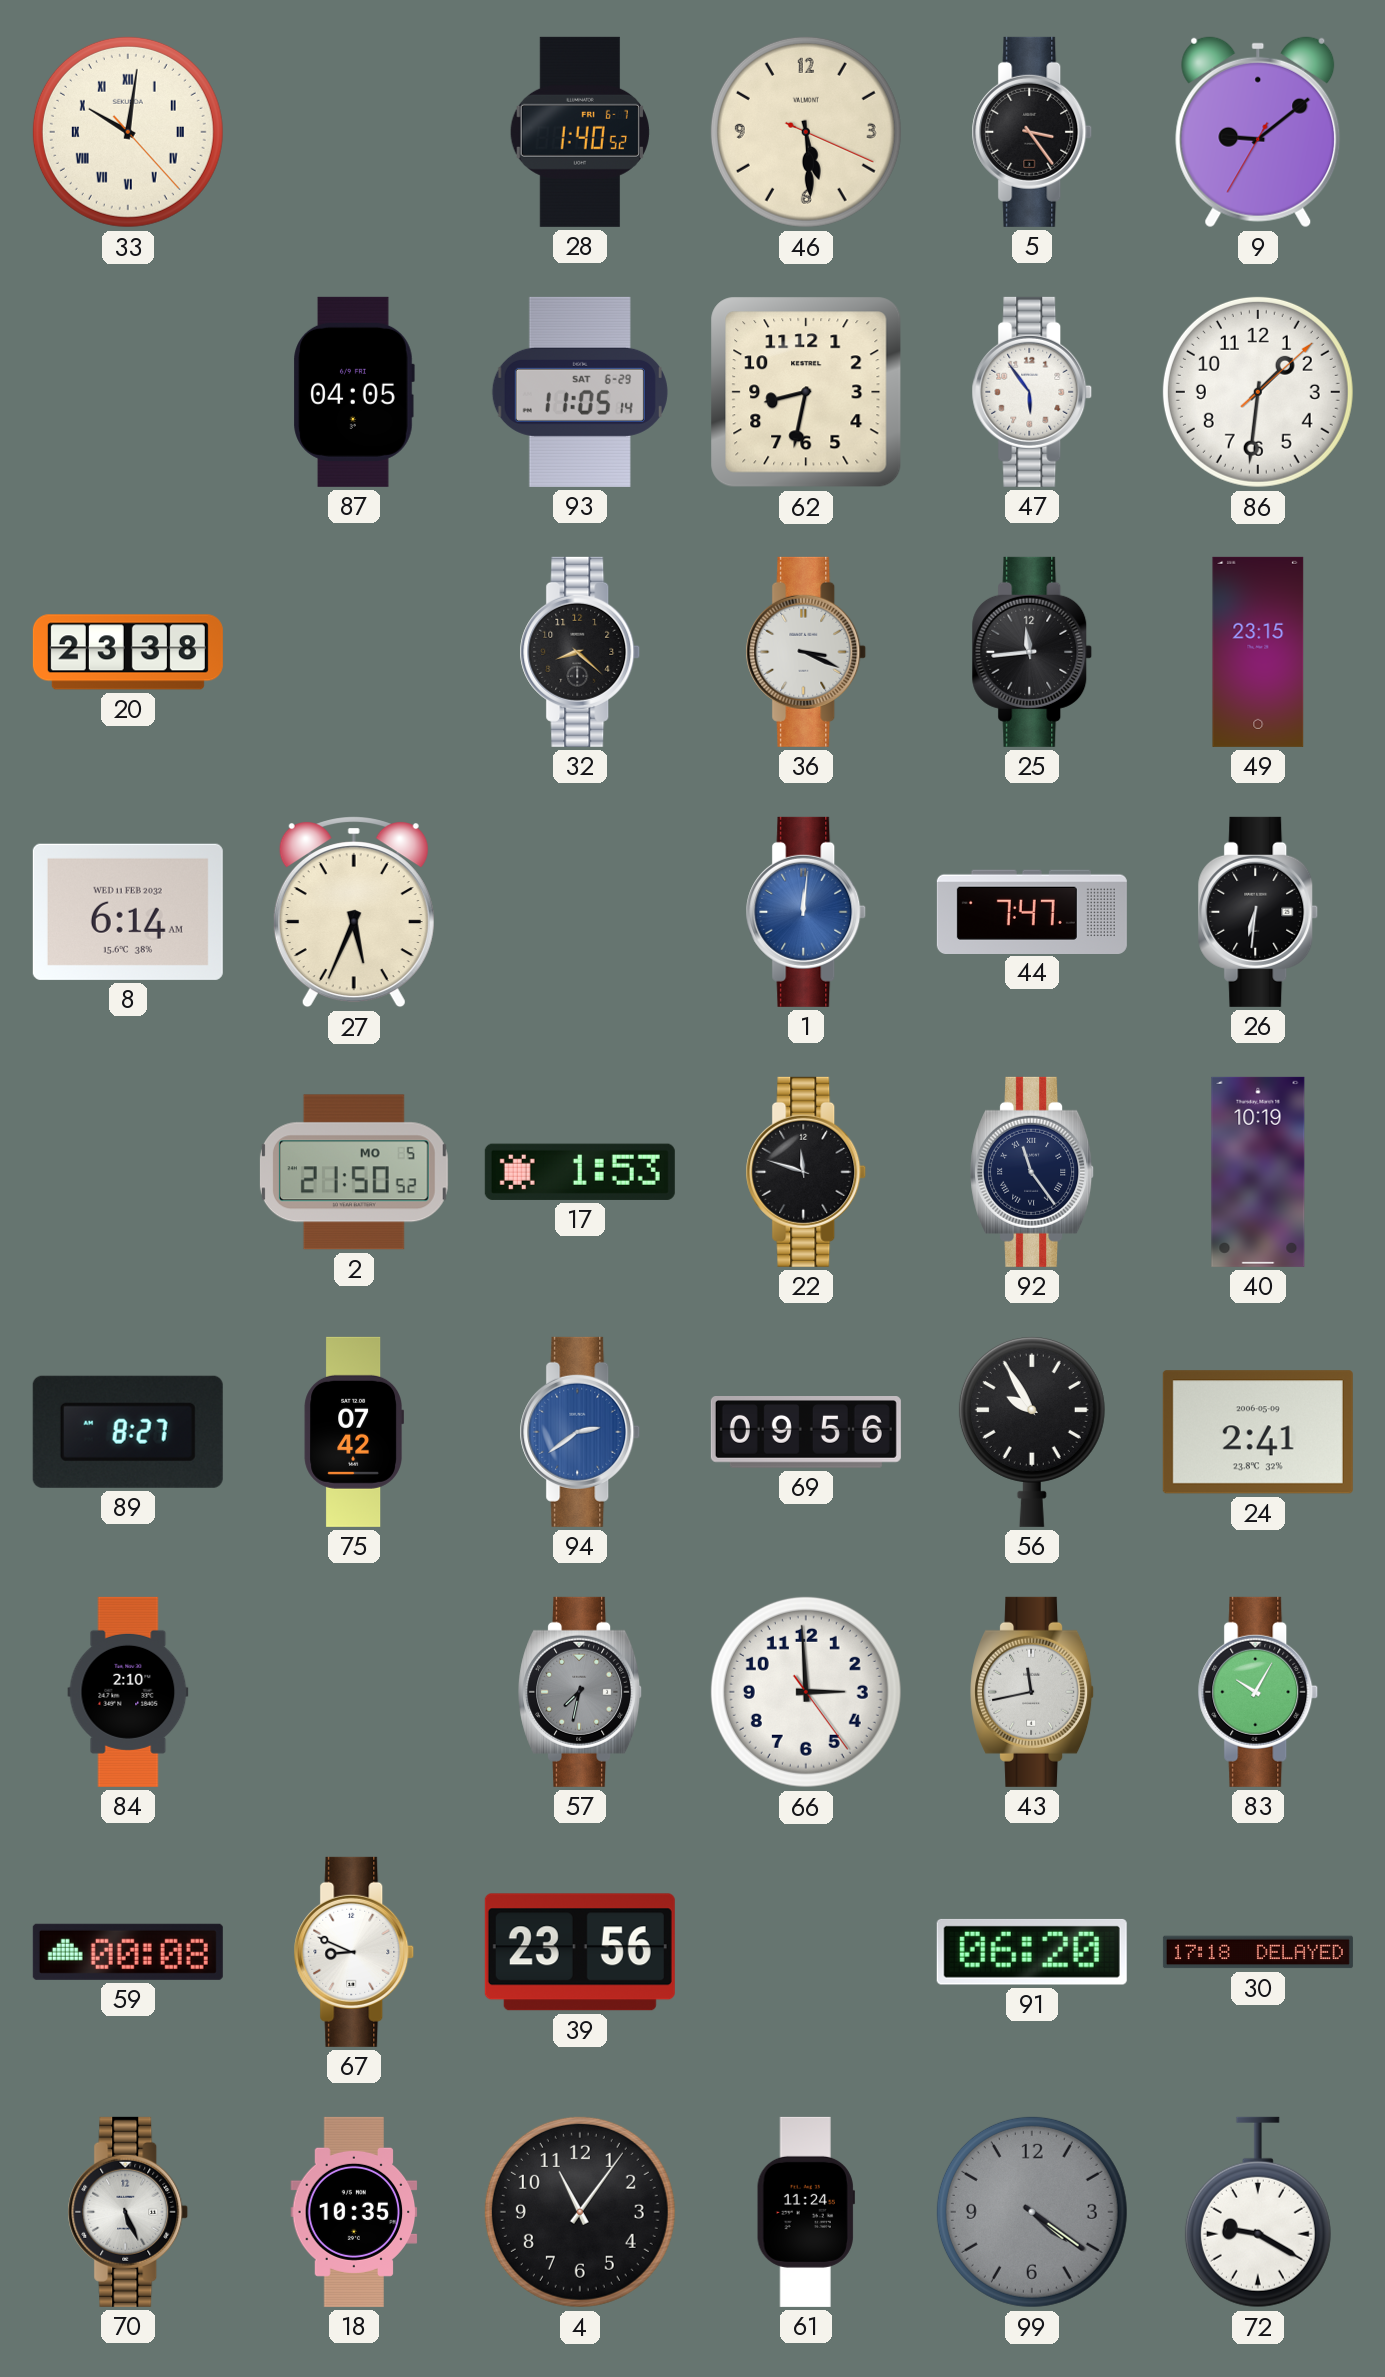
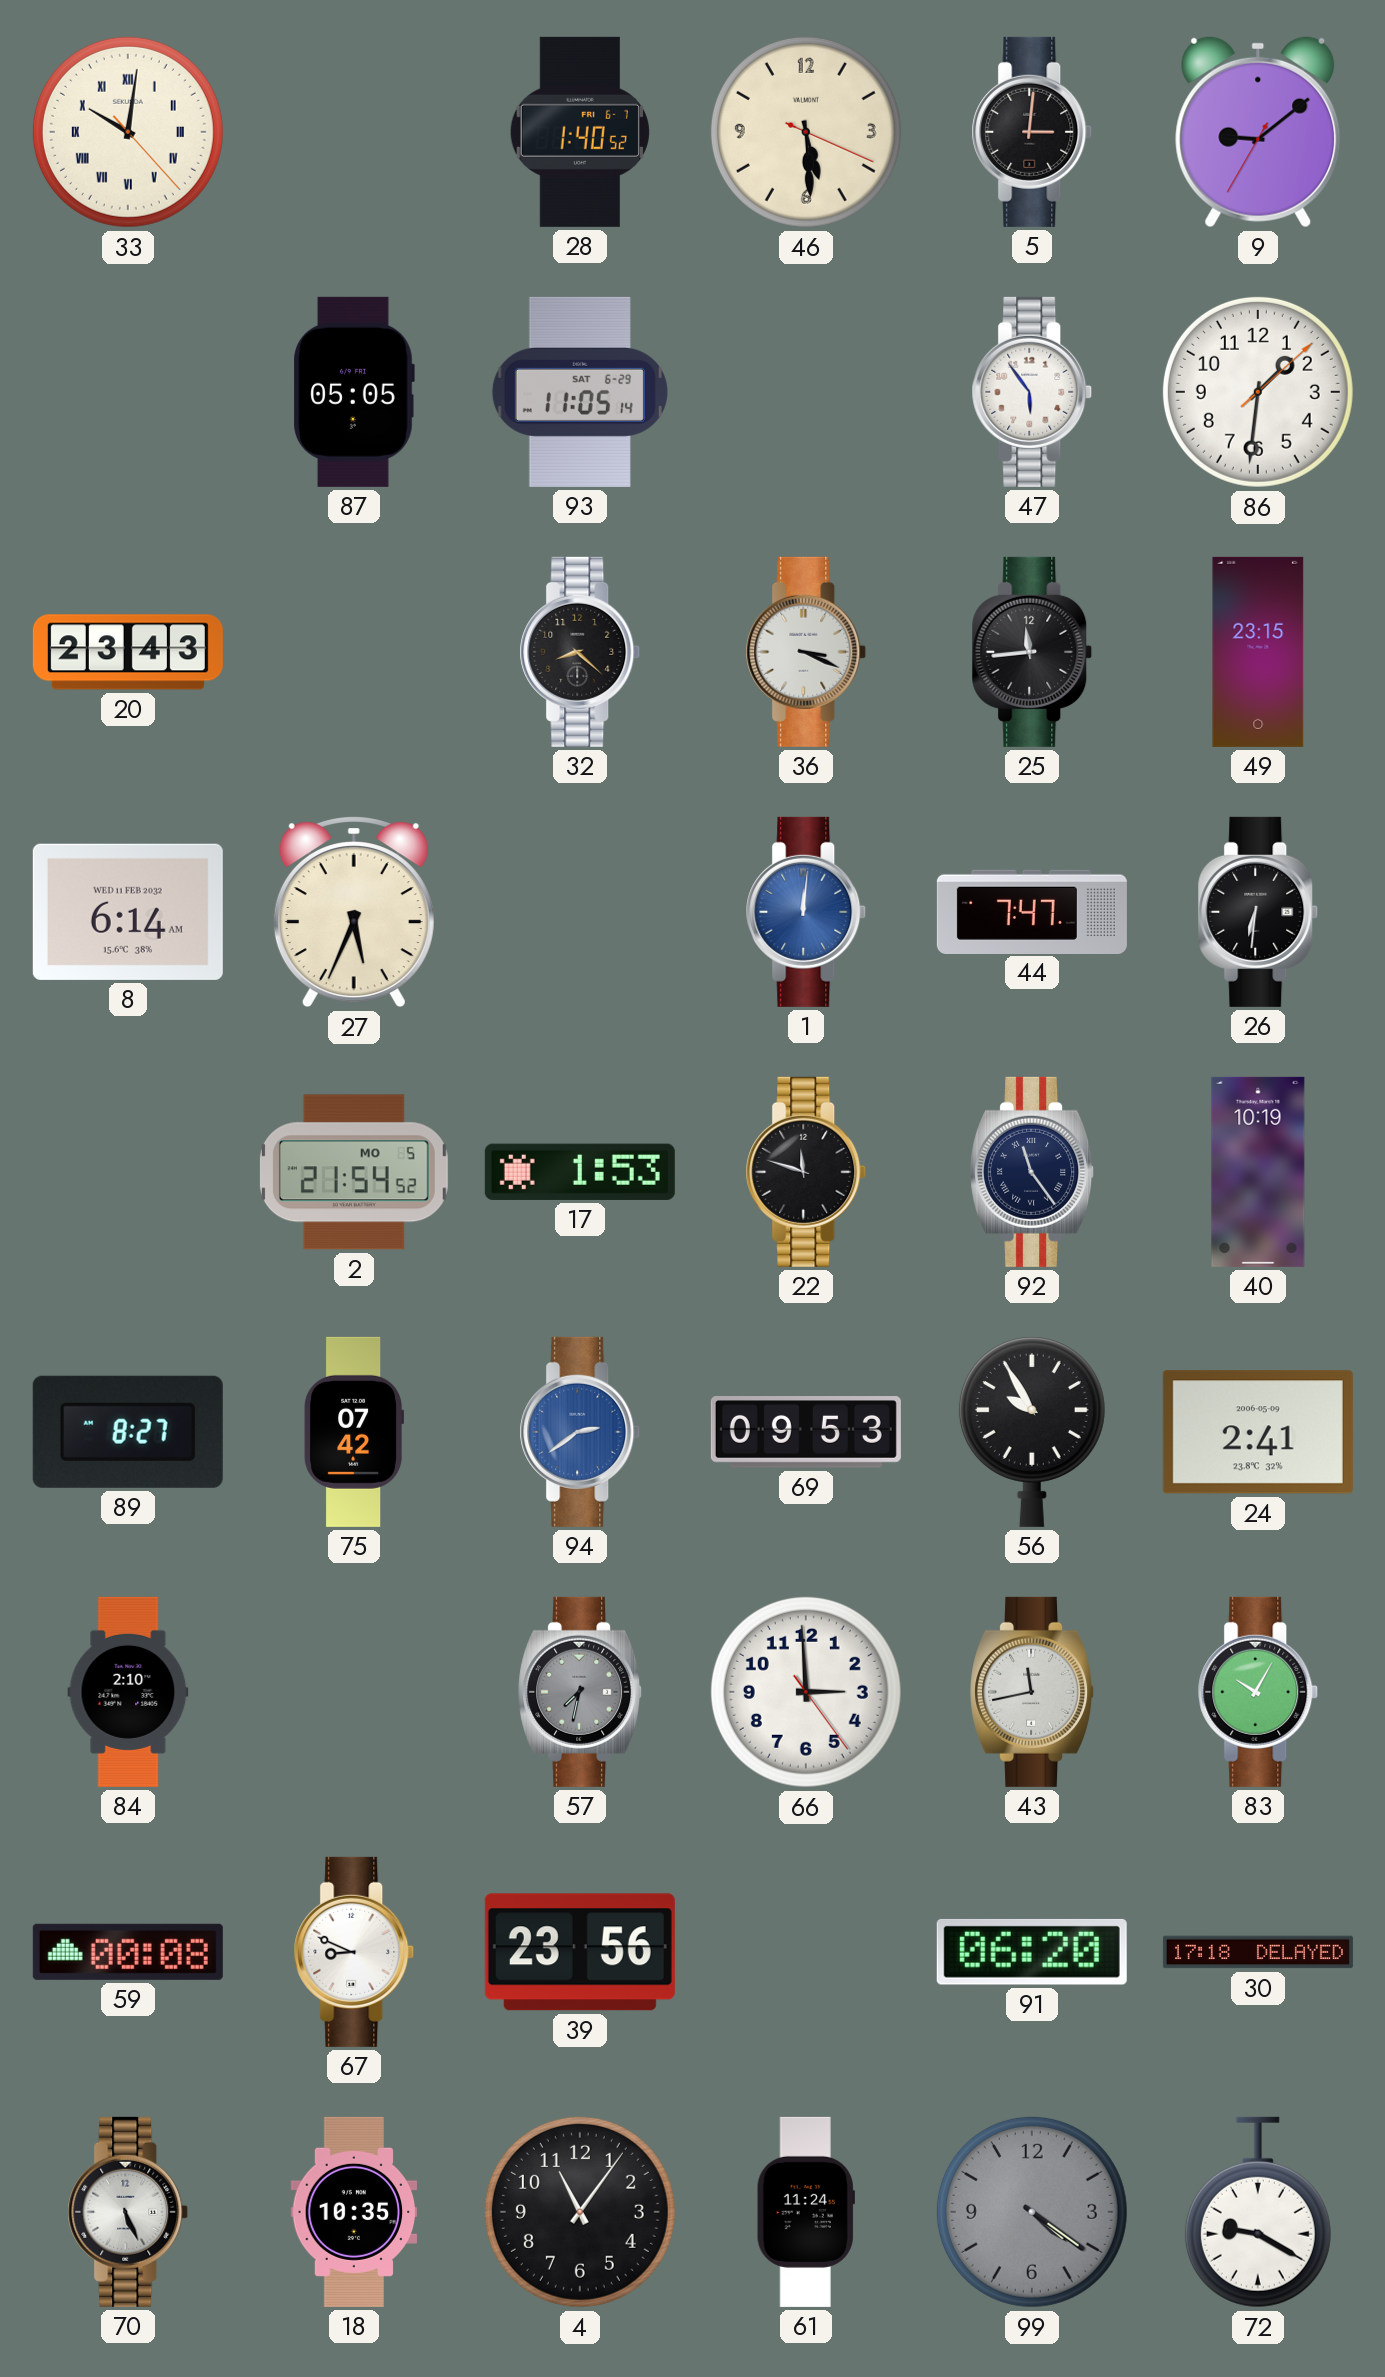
5: 3:24 -> 3:01 (1032, 132)
87: 04:05 -> 05:05 (354, 392)
62: 8:32 -> none (806, 392)
20: 23:38 -> 23:43 (128, 652)
2: 21:50 -> 21:54 (354, 1172)
69: 09:56 -> 09:53 (806, 1433)
